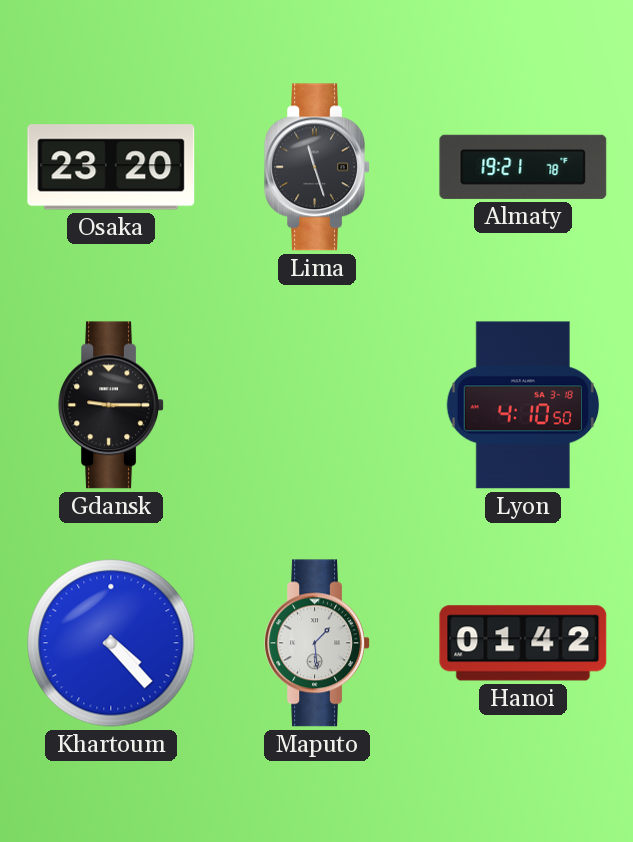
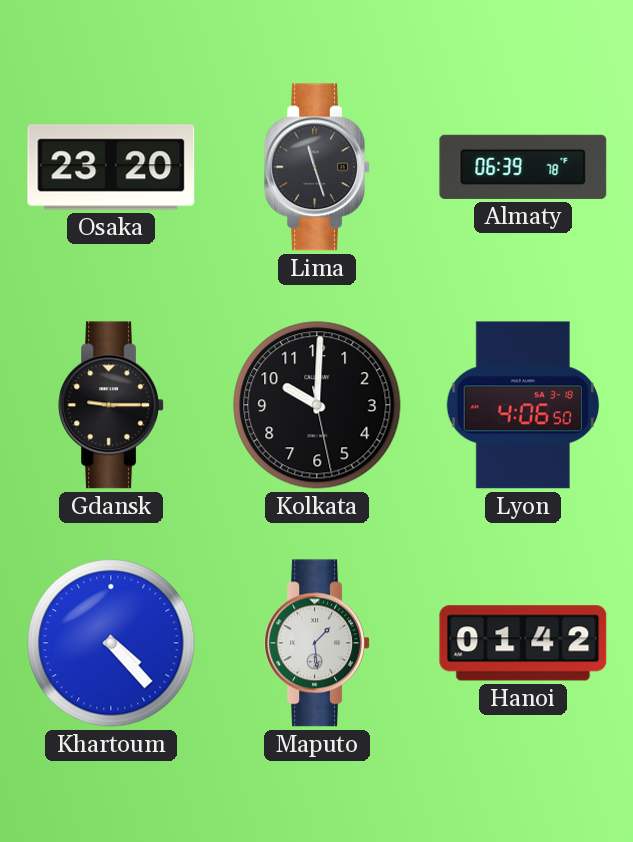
Almaty: 19:21 -> 06:39 (523, 167)
Kolkata: none -> 10:00 (317, 405)
Lyon: 4:10 -> 4:06 (523, 405)
